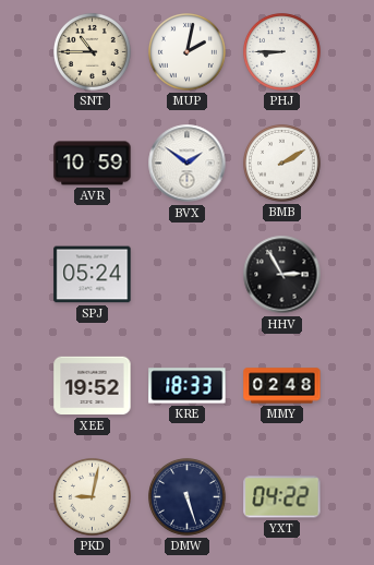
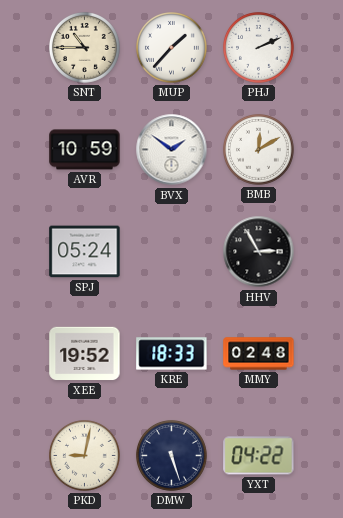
MUP: 2:02 -> 1:37 (172, 48)
PHJ: 8:45 -> 2:11 (259, 48)
BMB: 2:10 -> 12:10 (259, 150)
